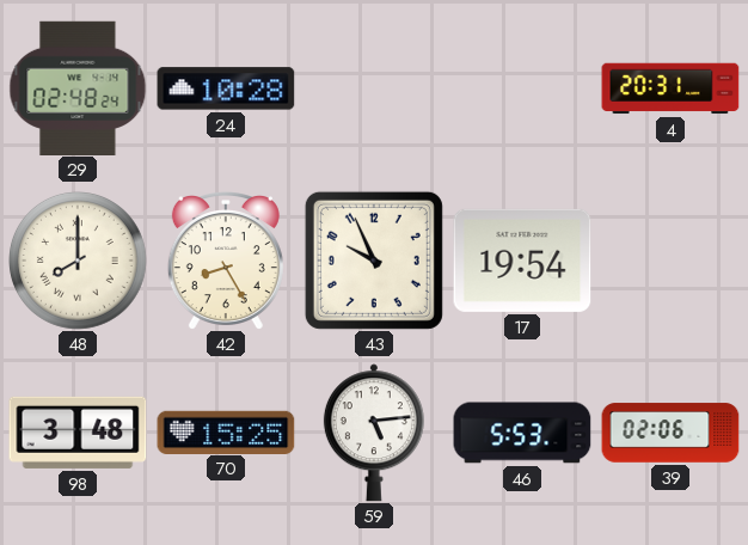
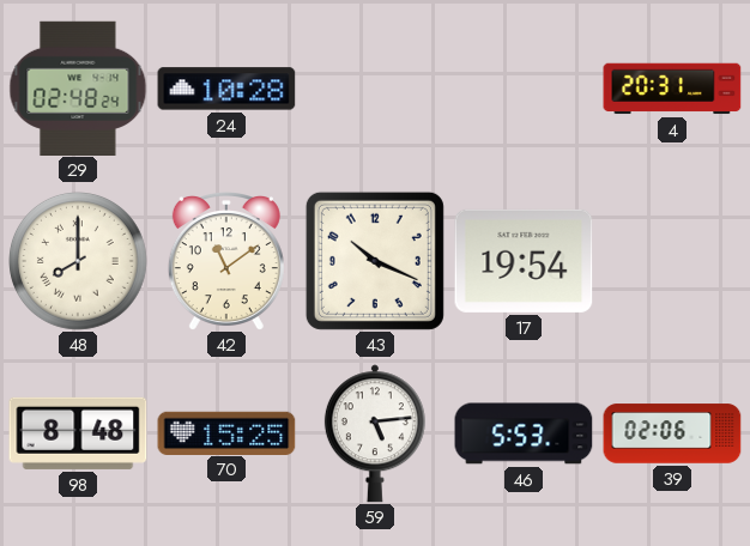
42: 8:25 -> 11:09 (226, 261)
43: 9:56 -> 10:19 (375, 261)
98: 3:48 -> 8:48 (78, 433)
